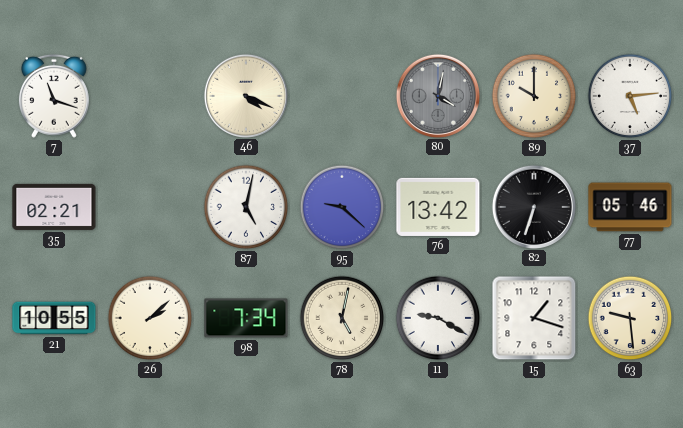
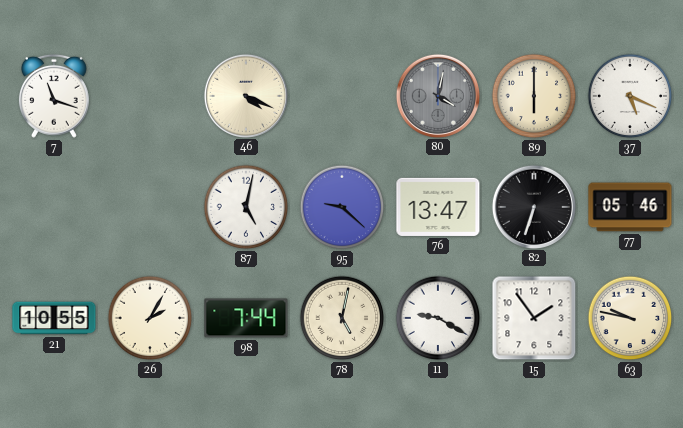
89: 10:00 -> 6:00 (534, 96)
37: 5:14 -> 5:19 (630, 96)
35: 02:21 -> none (54, 207)
76: 13:42 -> 13:47 (438, 207)
26: 2:08 -> 2:05 (150, 318)
98: 7:34 -> 7:44 (246, 318)
15: 1:18 -> 1:54 (534, 318)
63: 9:29 -> 9:47 (630, 318)
